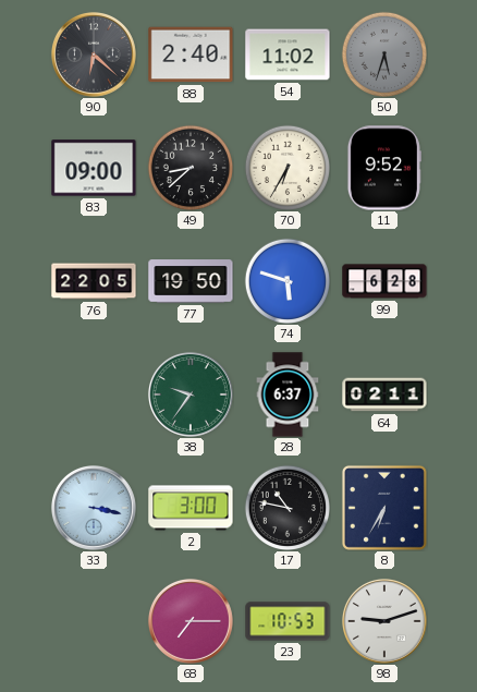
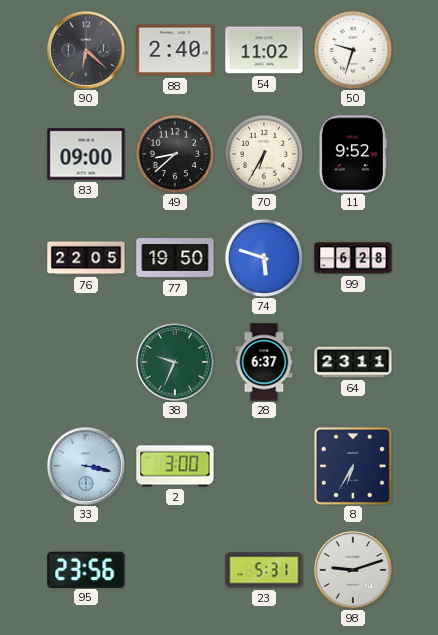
50: 5:33 -> 9:33 (352, 49)
50 dial: grey -> white (352, 49)
38: 9:36 -> 9:34 (175, 362)
64: 02:11 -> 23:11 (353, 362)
17: 10:47 -> none (286, 507)
95: none -> 23:56 (86, 569)
68: 7:15 -> none (191, 621)
23: 10:53 -> 5:31 (264, 570)
